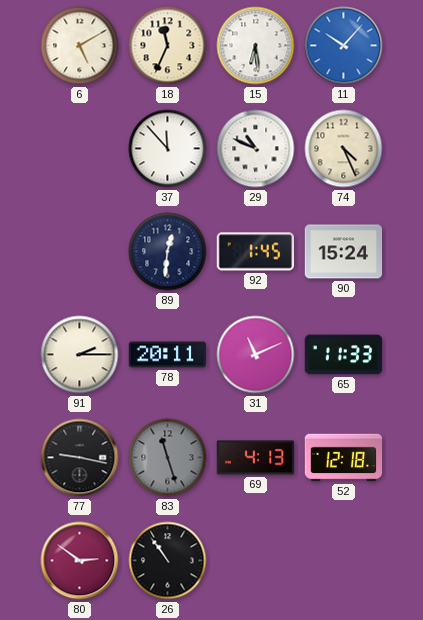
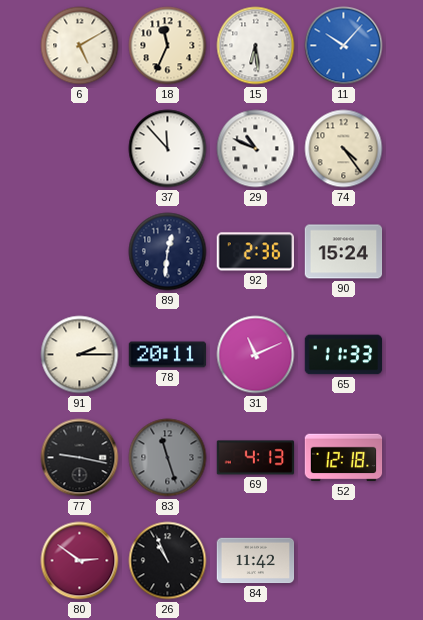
74: 4:26 -> 4:24 (344, 149)
92: 1:45 -> 2:36 (255, 252)
26: 10:54 -> 10:56 (168, 561)
84: none -> 11:42 (256, 561)
